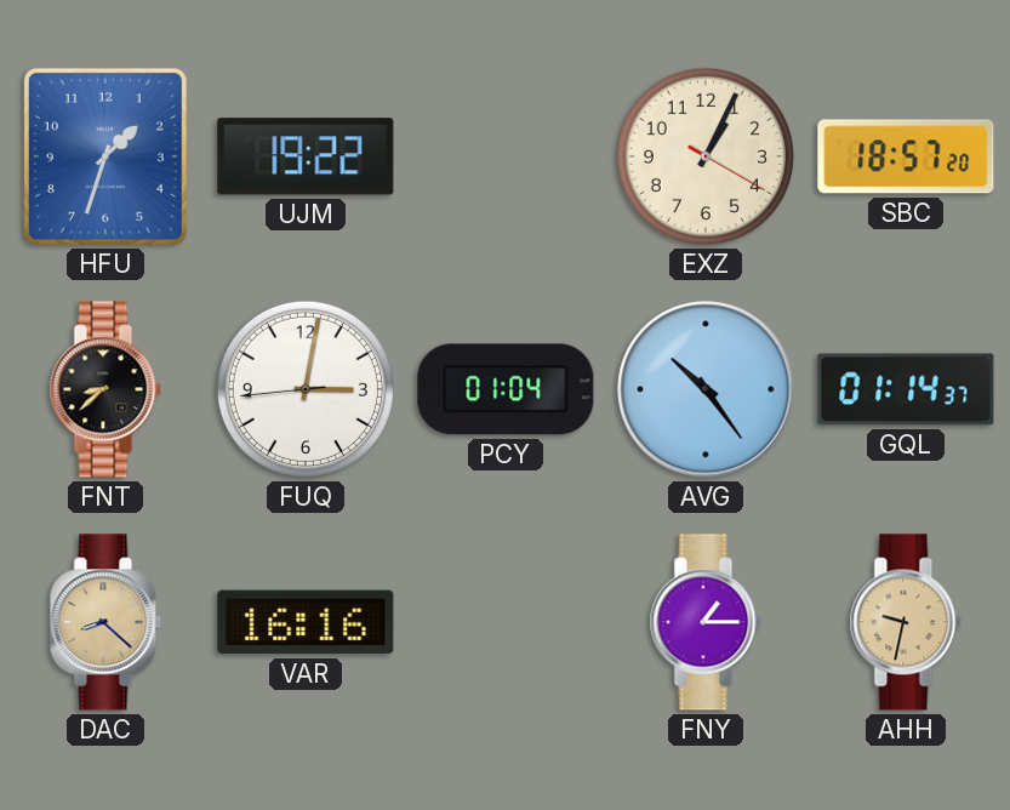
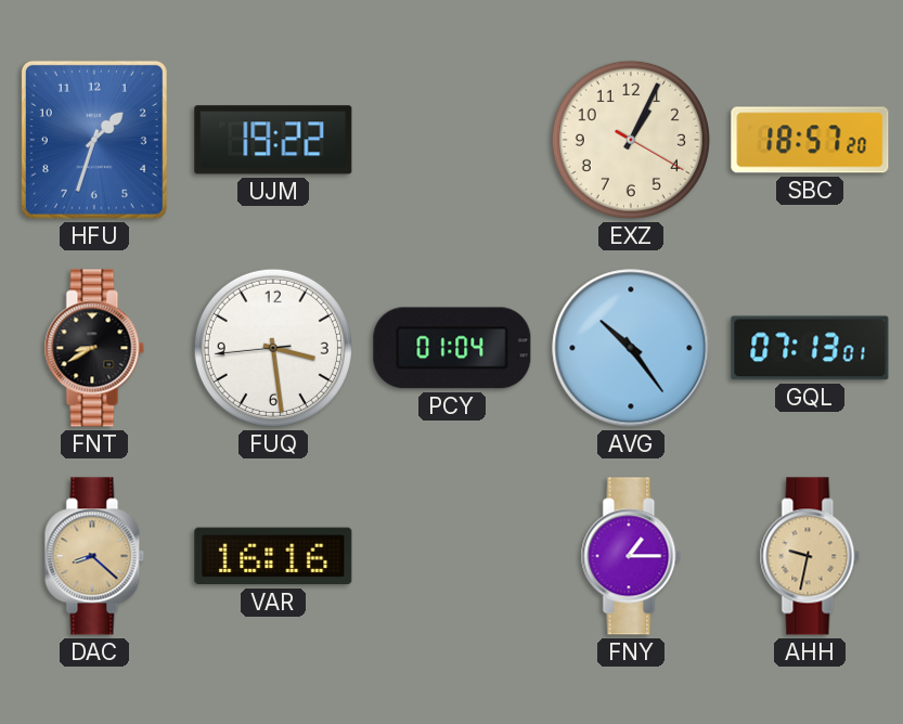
FNT: 8:38 -> 8:40 (94, 348)
FUQ: 3:01 -> 3:28 (273, 348)
GQL: 01:14 -> 07:13 (810, 348)
